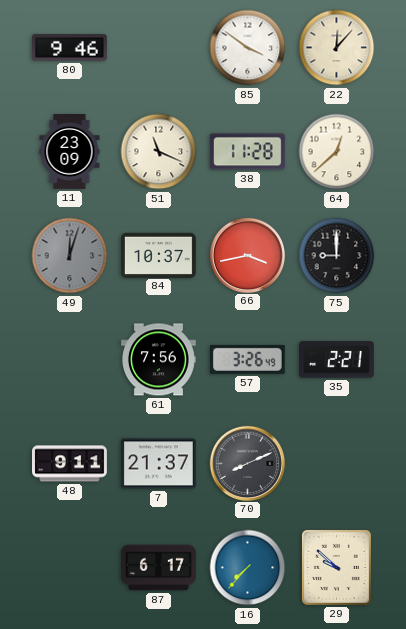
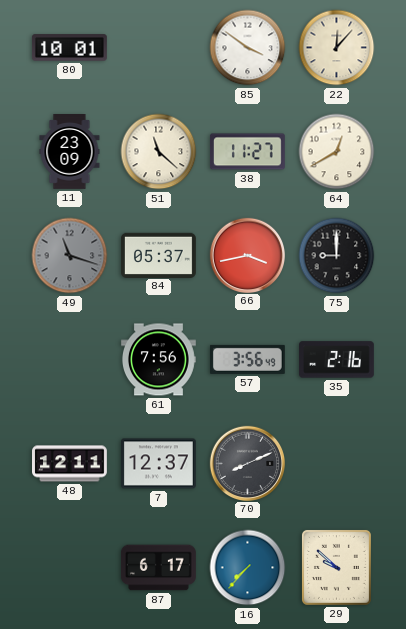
80: 9:46 -> 10:01 (69, 48)
51: 11:19 -> 11:22 (159, 152)
38: 11:28 -> 11:27 (247, 152)
64: 12:38 -> 12:40 (337, 152)
49: 12:03 -> 11:18 (70, 256)
84: 10:37 -> 05:37 (159, 255)
57: 3:26 -> 3:56 (247, 359)
35: 2:21 -> 2:16 (337, 360)
48: 9:11 -> 12:11 (70, 464)
7: 21:37 -> 12:37 (158, 464)
